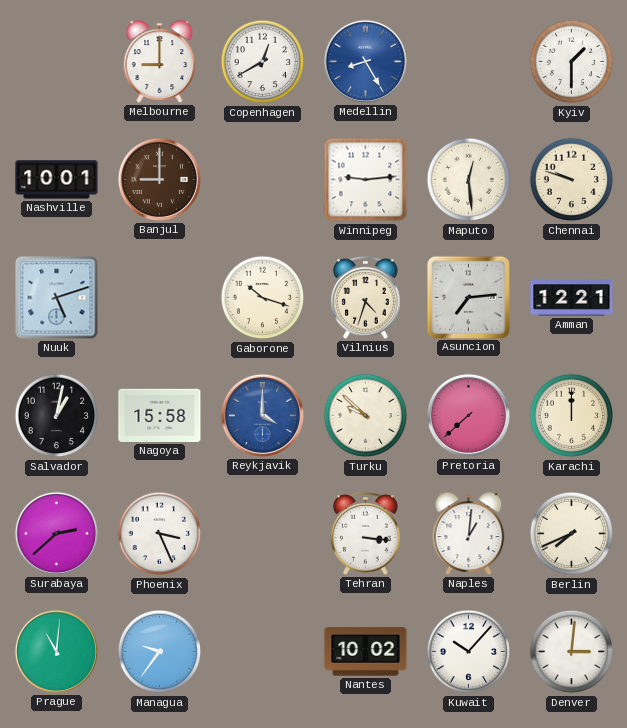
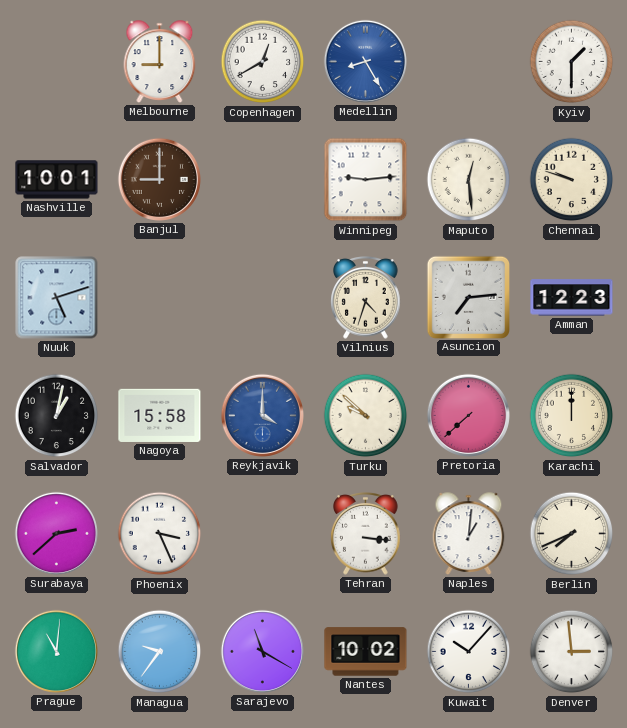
Gaborone: 10:18 -> none (263, 298)
Amman: 12:21 -> 12:23 (572, 298)
Sarajevo: none -> 11:20 (262, 651)
Denver: 3:01 -> 2:59 (572, 652)
